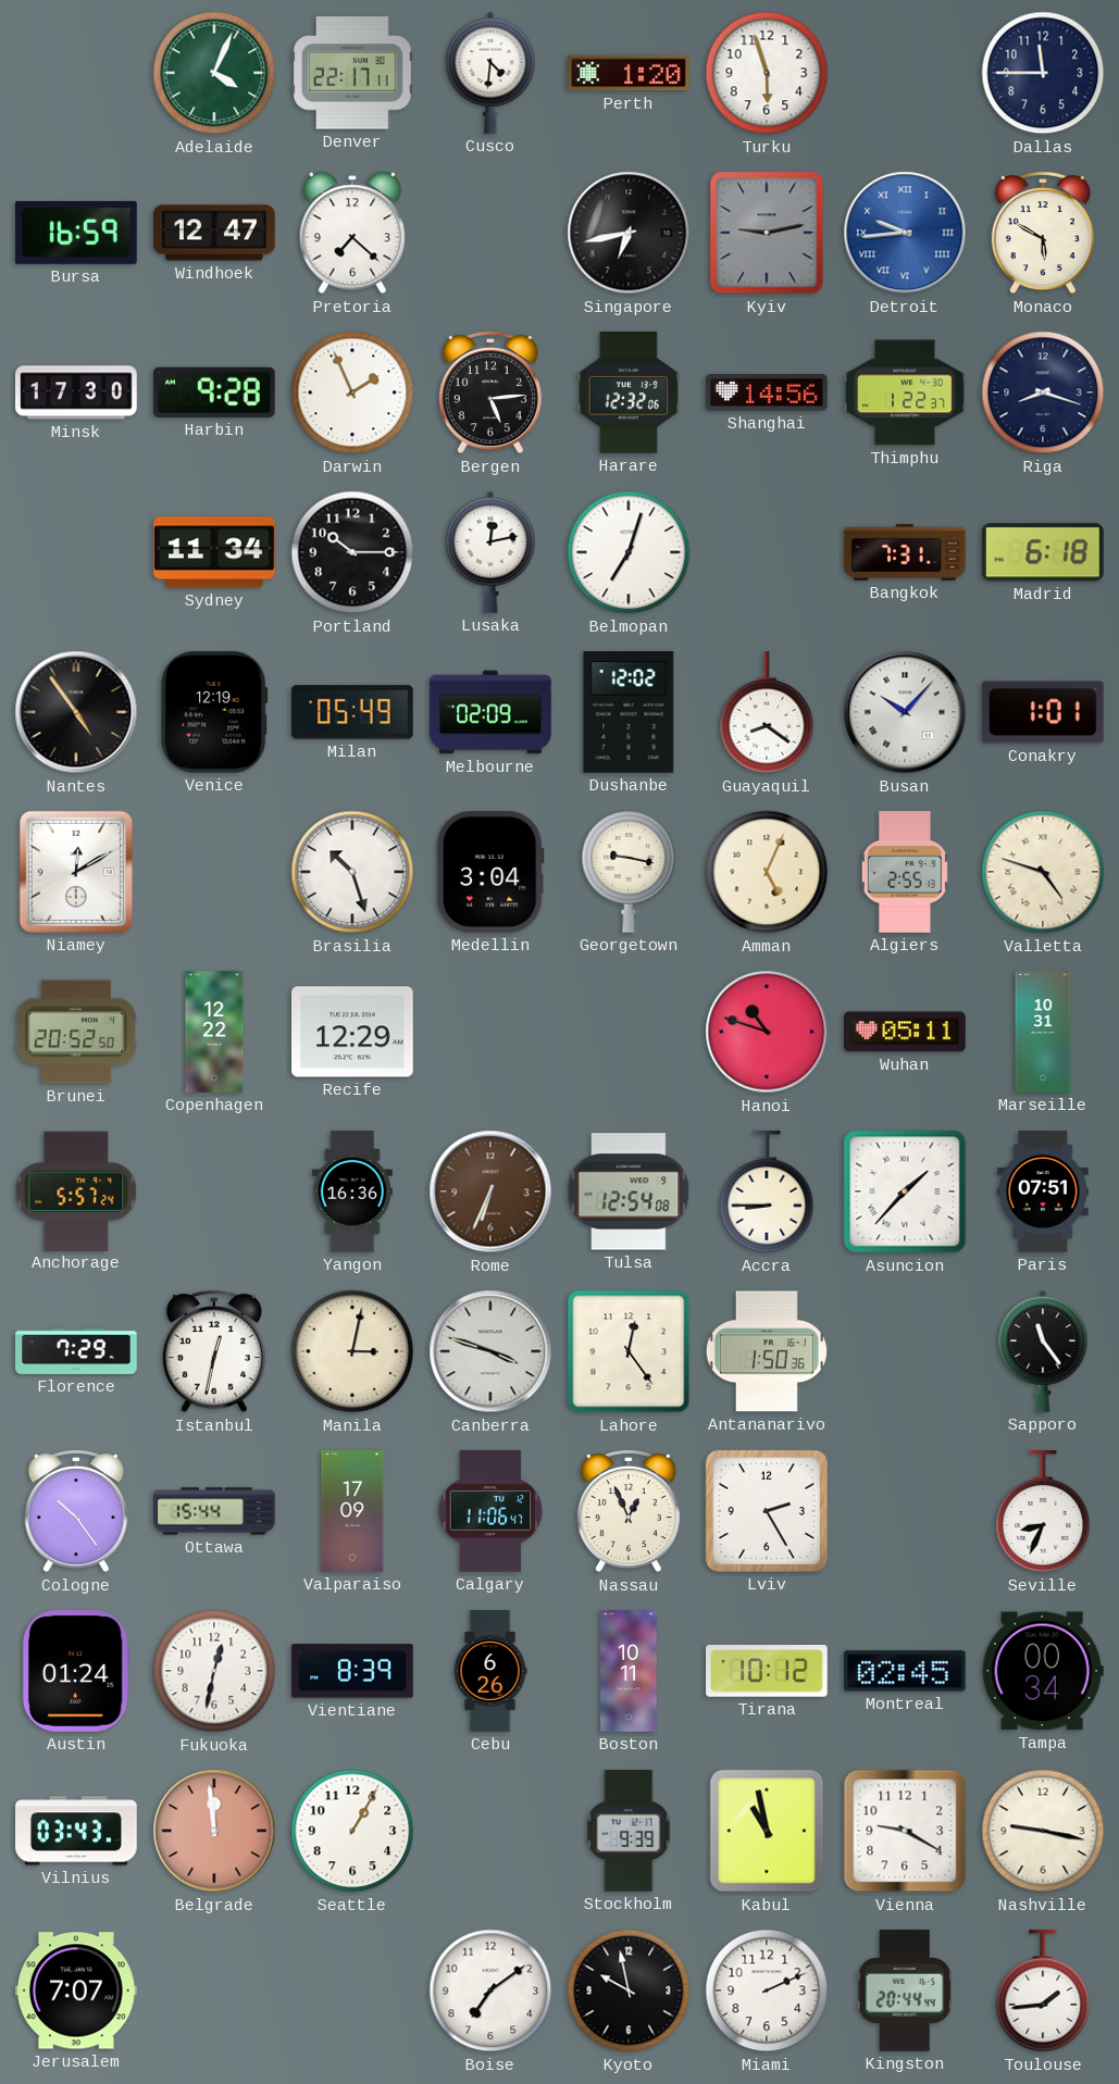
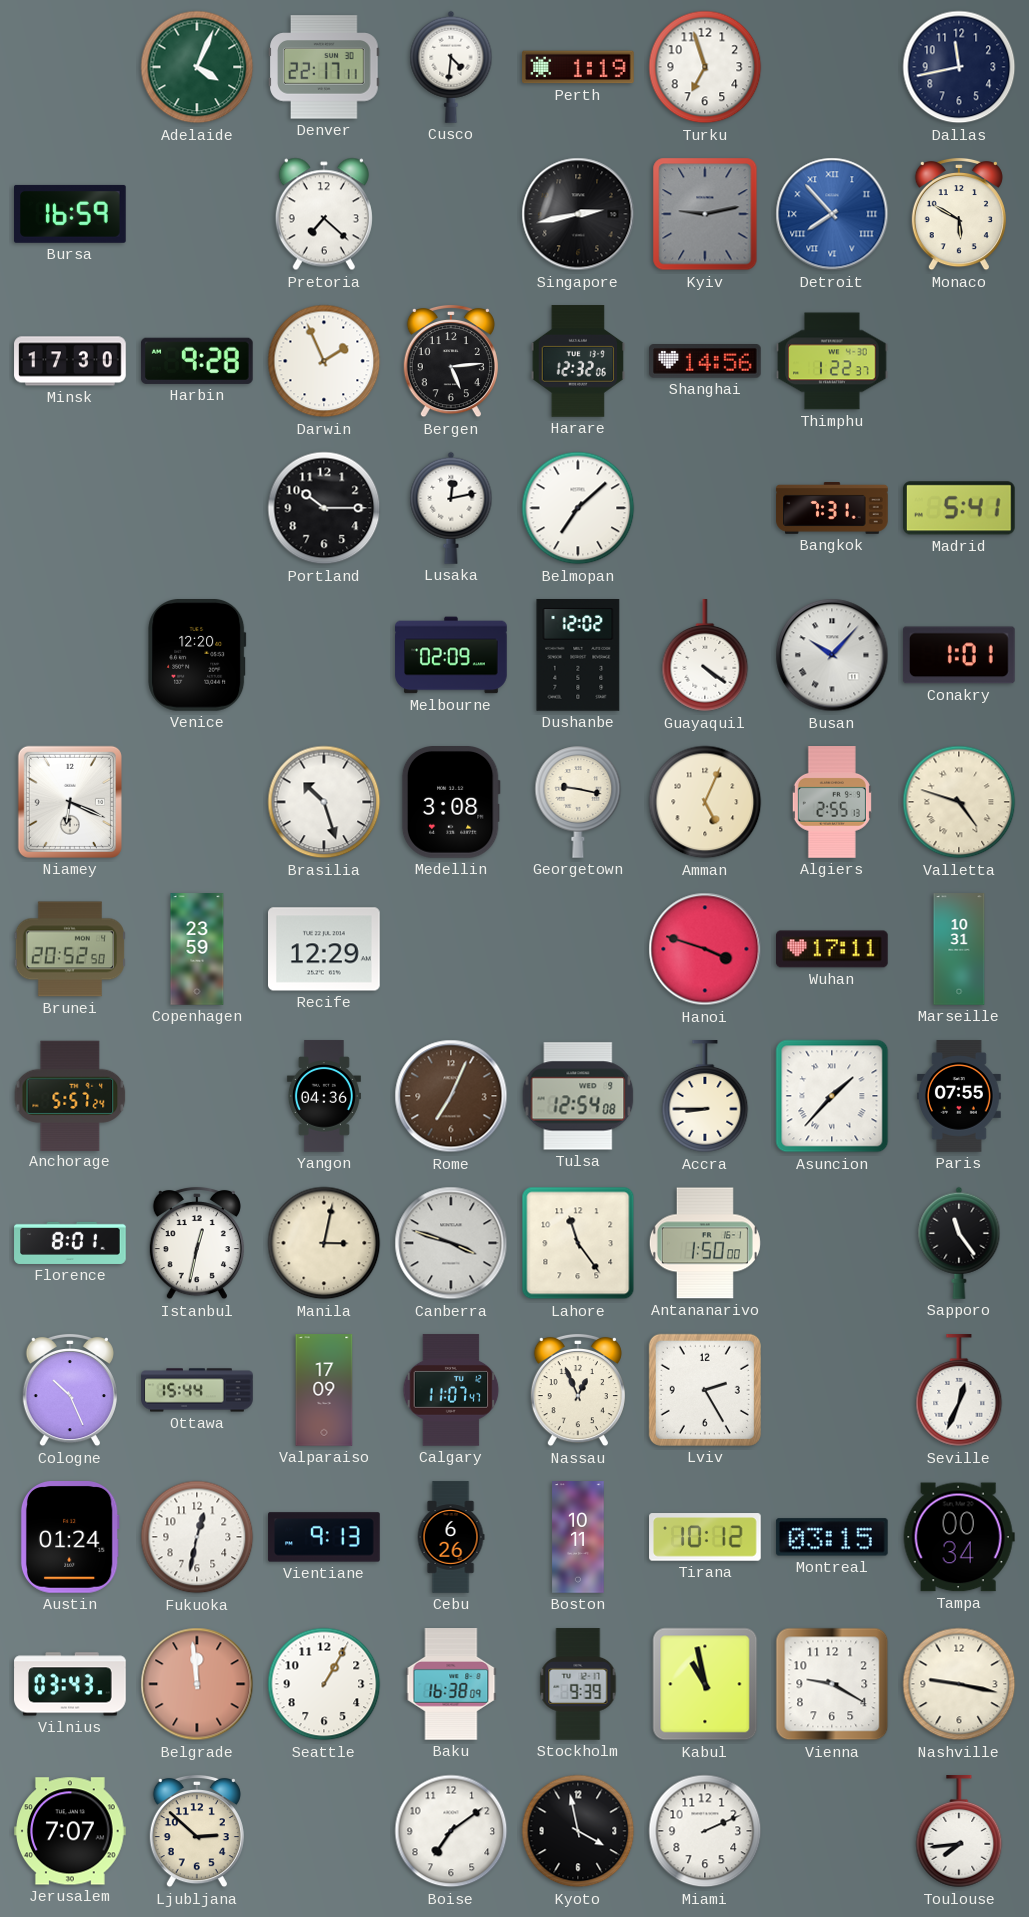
Perth: 1:20 -> 1:19 (578, 67)
Turku: 5:57 -> 6:57 (705, 67)
Dallas: 11:45 -> 11:43 (959, 67)
Windhoek: 12:47 -> none (214, 233)
Singapore: 6:43 -> 2:43 (578, 214)
Detroit: 9:44 -> 7:53 (832, 214)
Riga: 8:18 -> none (1043, 392)
Sydney: 11:34 -> none (214, 552)
Belmopan: 7:03 -> 7:08 (578, 508)
Madrid: 6:18 -> 5:41 (959, 508)
Nantes: 4:54 -> none (76, 712)
Venice: 12:19 -> 12:20 (197, 656)
Milan: 05:49 -> none (353, 712)
Guayaquil: 8:21 -> 4:21 (705, 656)
Niamey: 12:10 -> 6:19 (70, 802)
Medellin: 3:04 -> 3:08 (451, 803)
Copenhagen: 12:22 -> 23:59 (197, 949)
Hanoi: 10:48 -> 3:48 (705, 949)
Wuhan: 05:11 -> 17:11 (832, 949)
Yangon: 16:36 -> 04:36 (324, 1096)
Rome: 6:34 -> 7:04 (451, 1096)
Paris: 07:51 -> 07:55 (959, 1096)
Florence: 7:29 -> 8:01 (70, 1243)
Lahore: 12:24 -> 11:24 (578, 1243)
Antananarivo: 1:50:36 -> 1:50:00 (705, 1243)
Cologne: 10:24 -> 10:26 (70, 1390)
Calgary: 11:06 -> 11:07 (451, 1390)
Seville: 8:34 -> 12:34 (959, 1391)
Vientiane: 8:39 -> 9:13 (324, 1537)
Montreal: 02:45 -> 03:15 (832, 1537)
Baku: none -> 16:38 (451, 1684)
Ljubljana: none -> 2:52 (197, 1831)
Kyoto: 9:58 -> 3:58 (578, 1831)
Kingston: 20:44 -> none (905, 1991)
Toulouse: 1:44 -> 7:44 (959, 1832)
